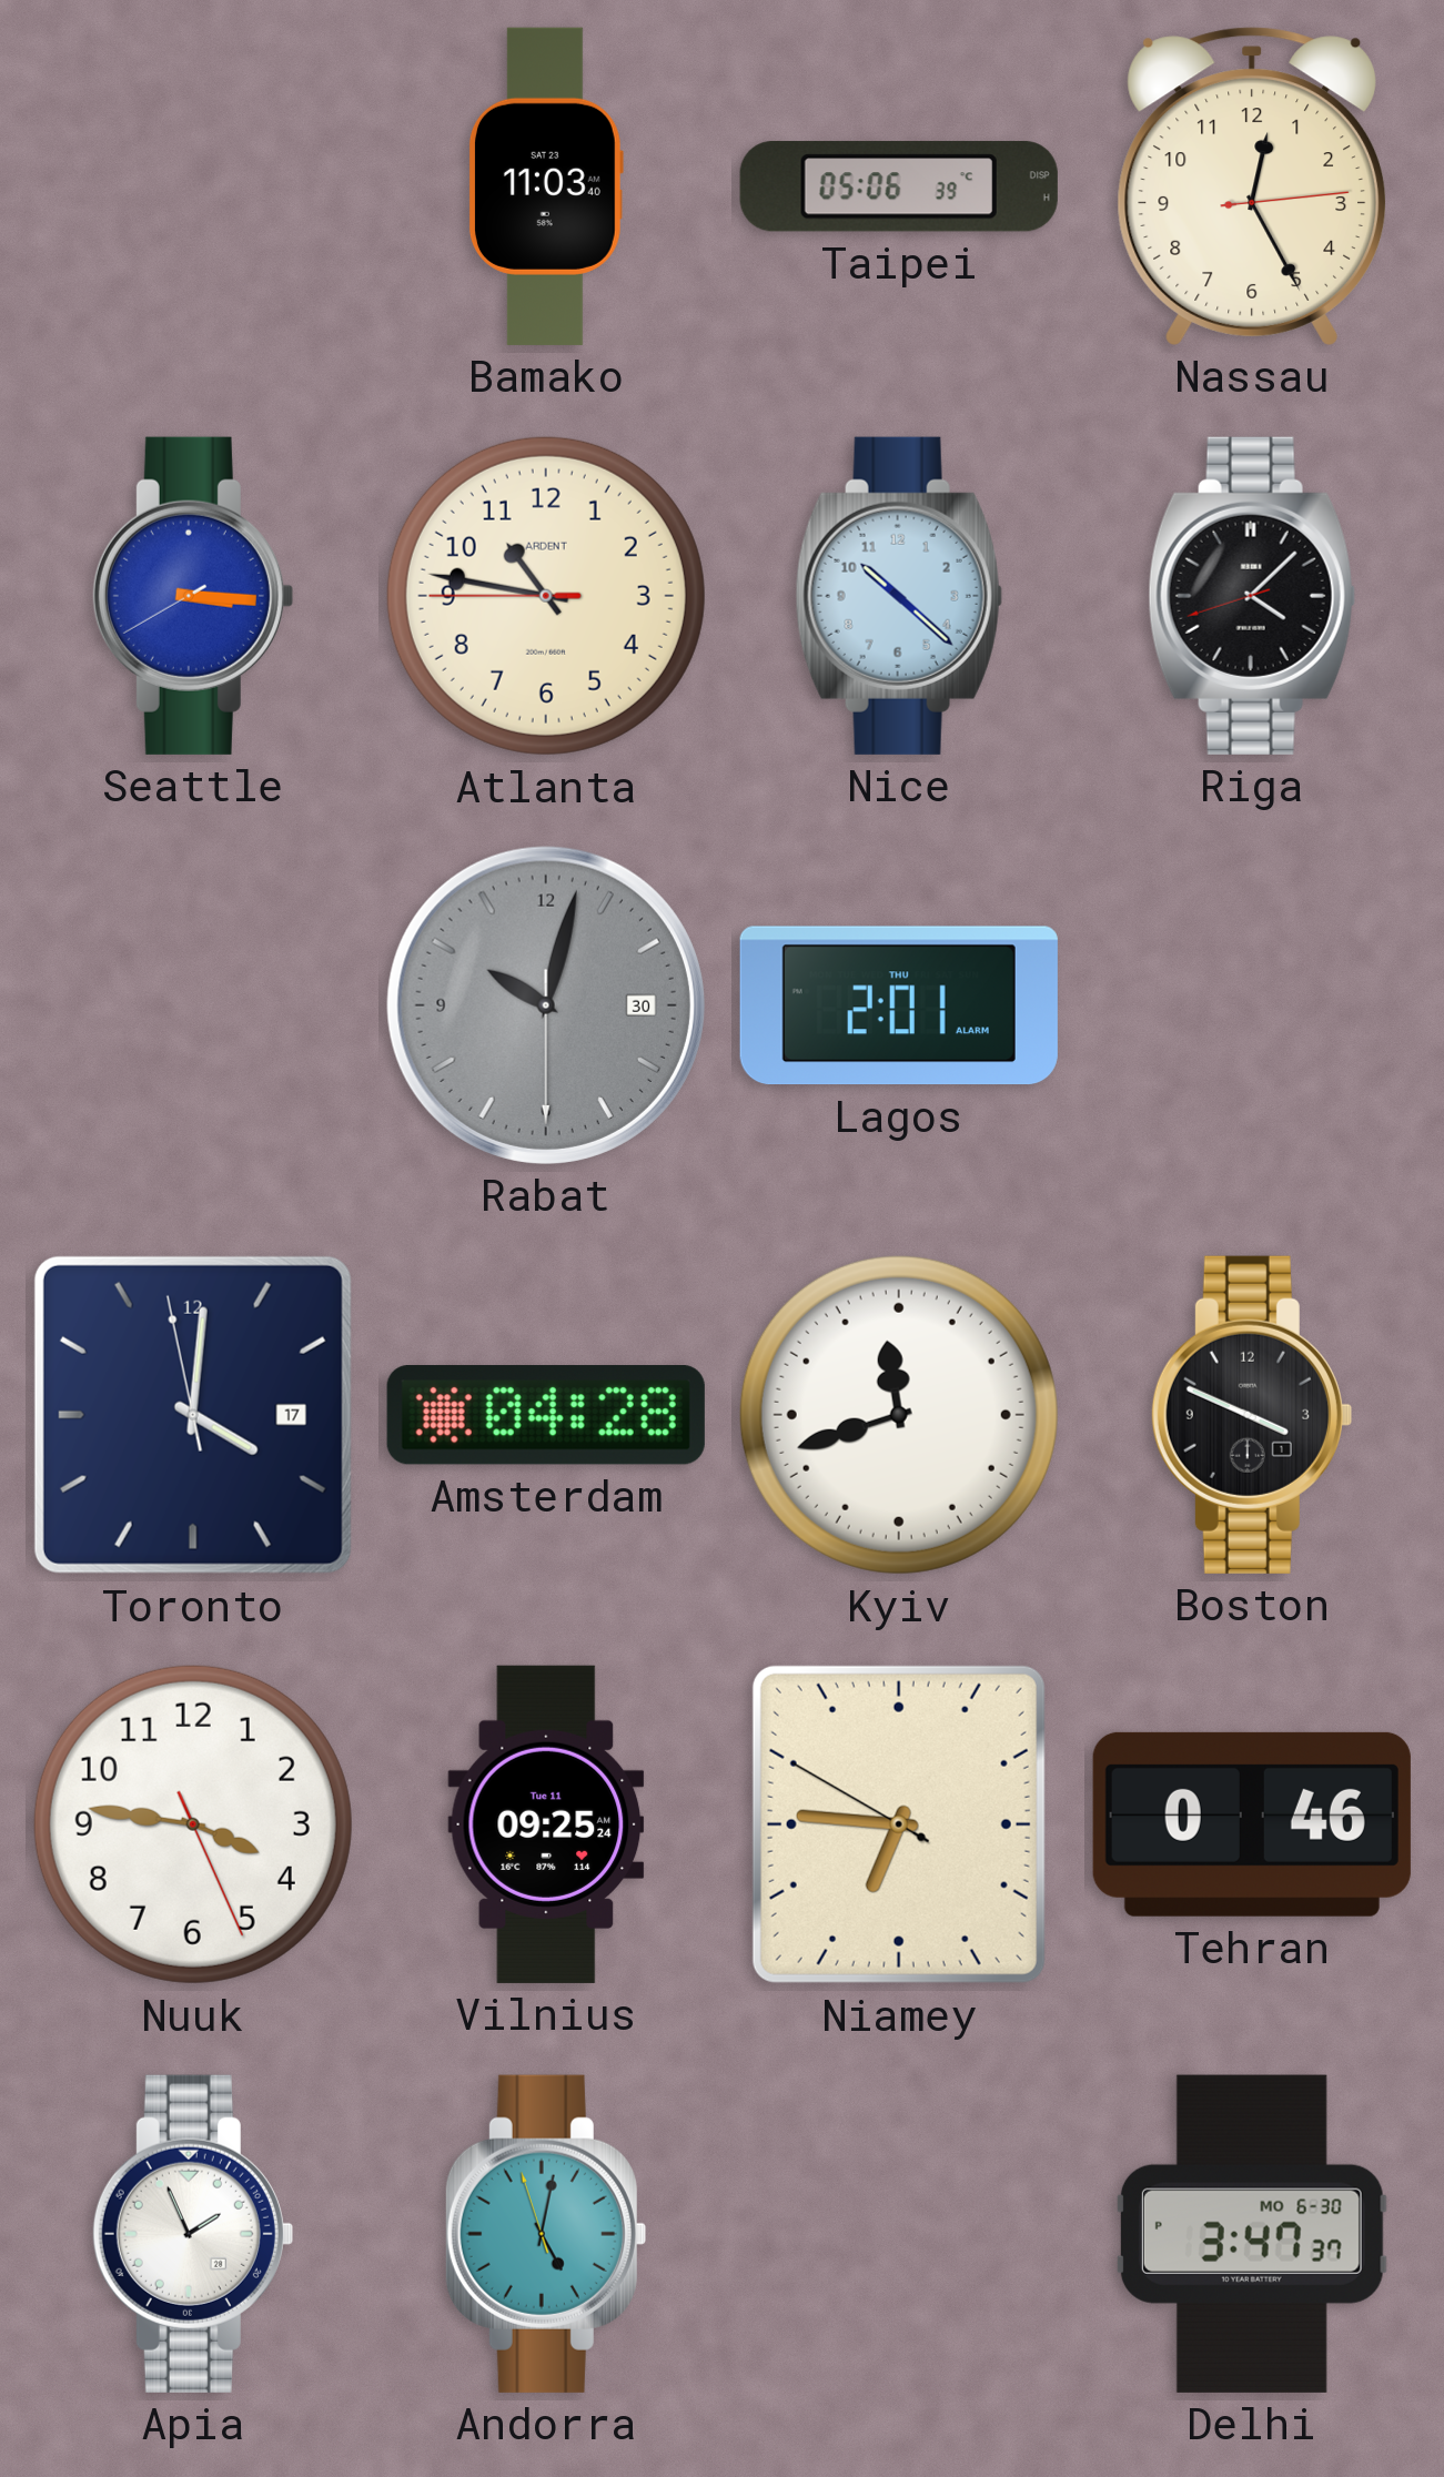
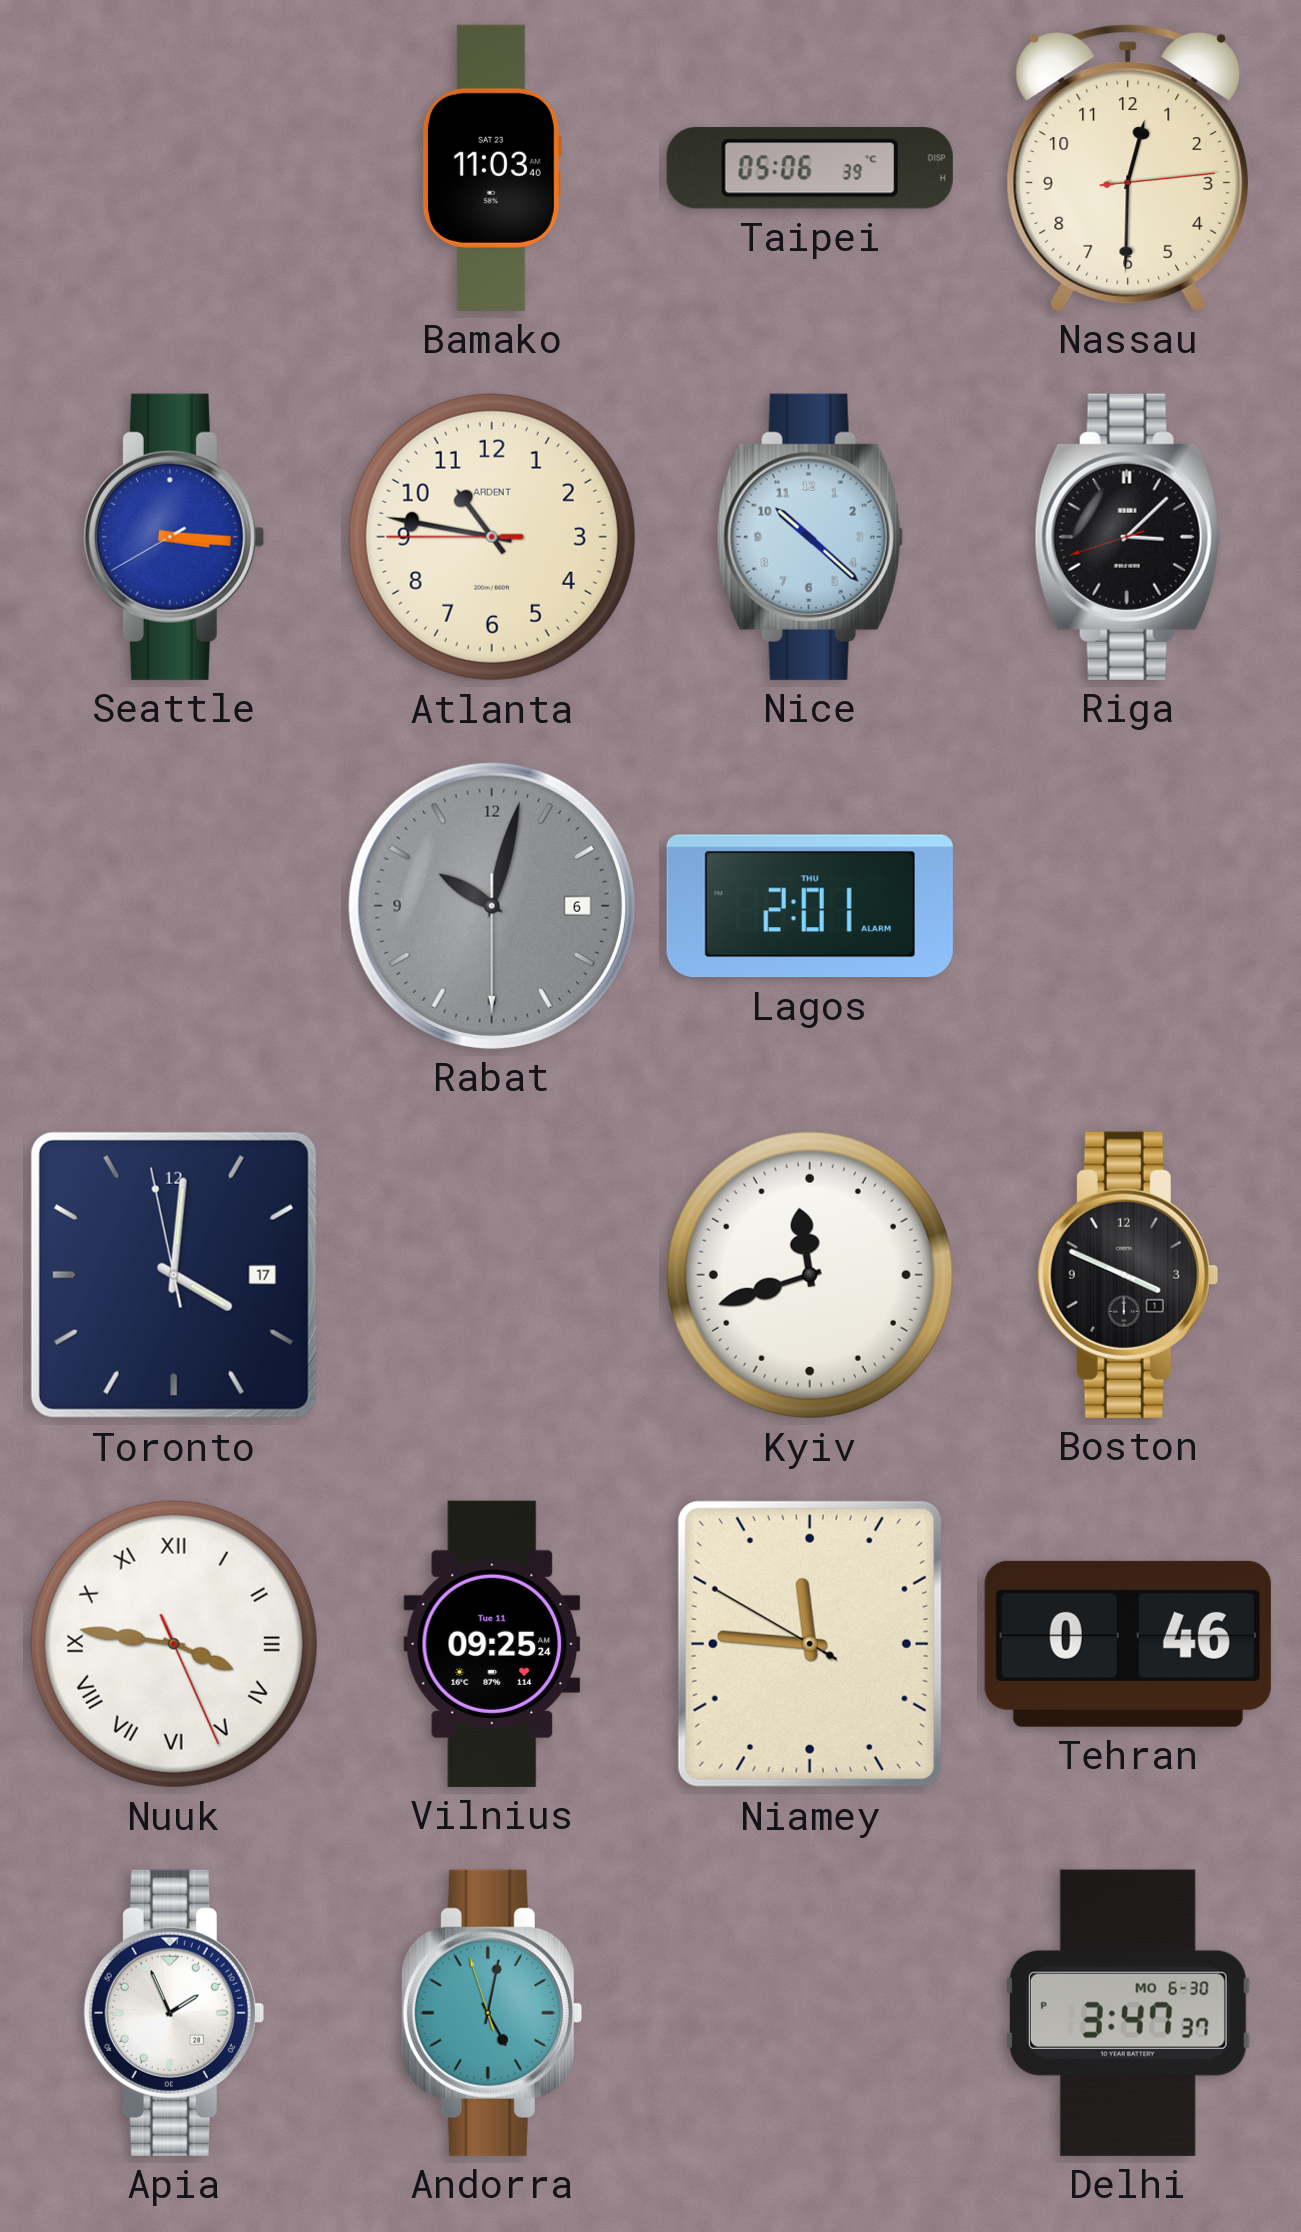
Nassau: 12:25 -> 12:30 (1127, 168)
Riga: 4:07 -> 3:07 (1128, 537)
Rabat date: 30 -> 6 (492, 906)
Amsterdam: 04:28 -> none (546, 1416)
Nuuk numerals: Arabic -> Roman (174, 1644)
Niamey: 6:45 -> 11:45 (810, 1644)
